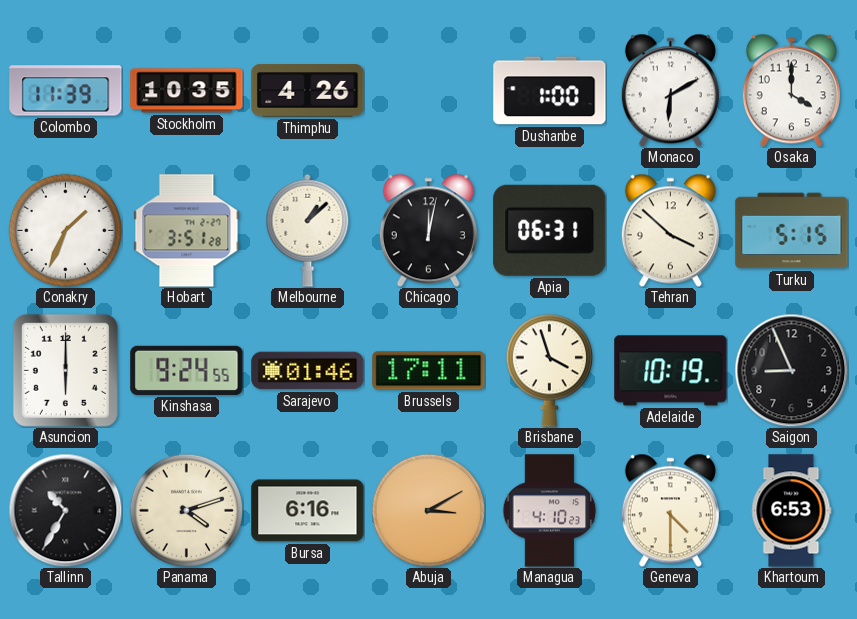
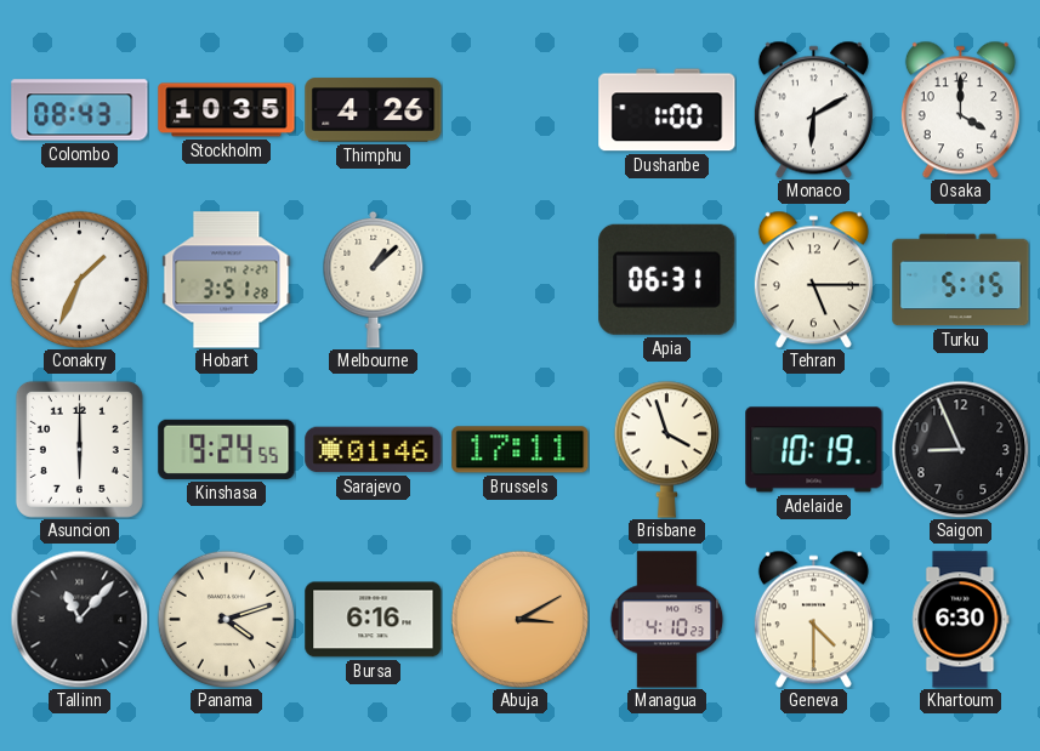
Colombo: 11:39 -> 08:43 (80, 110)
Chicago: 12:02 -> none (428, 230)
Tehran: 3:52 -> 5:15 (813, 279)
Tallinn: 10:35 -> 11:07 (79, 619)
Khartoum: 6:53 -> 6:30 (961, 620)
